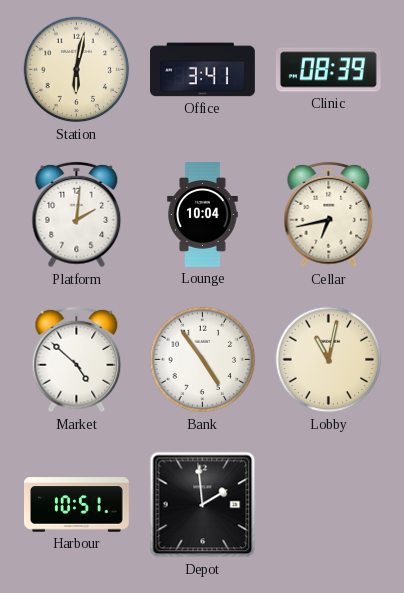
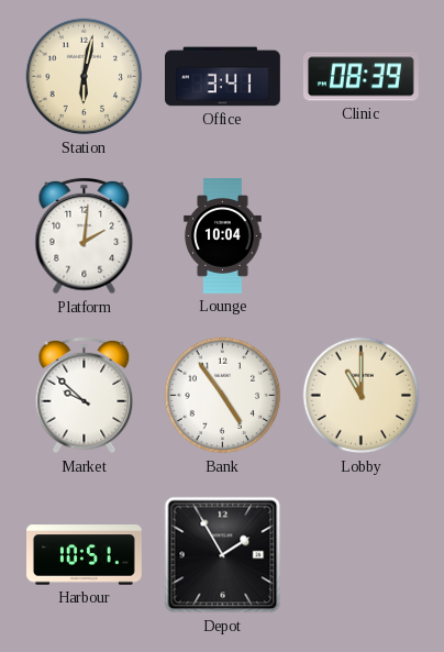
Cellar: 6:43 -> none (329, 215)
Market: 4:52 -> 9:52 (85, 396)
Lobby: 11:02 -> 11:00 (362, 396)
Depot: 1:59 -> 1:55 (223, 555)
